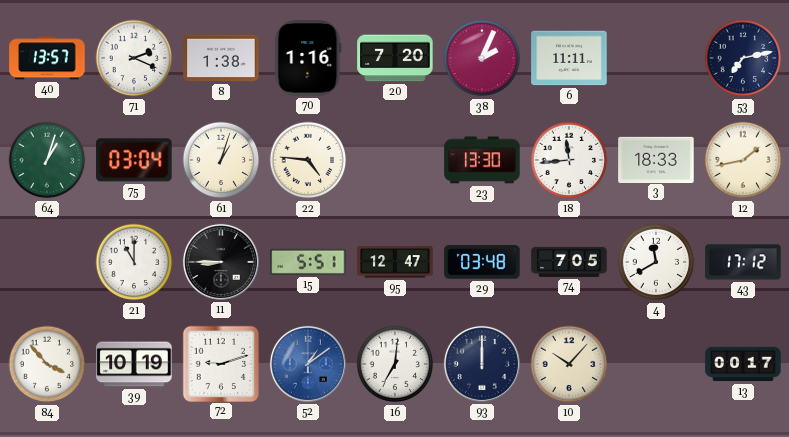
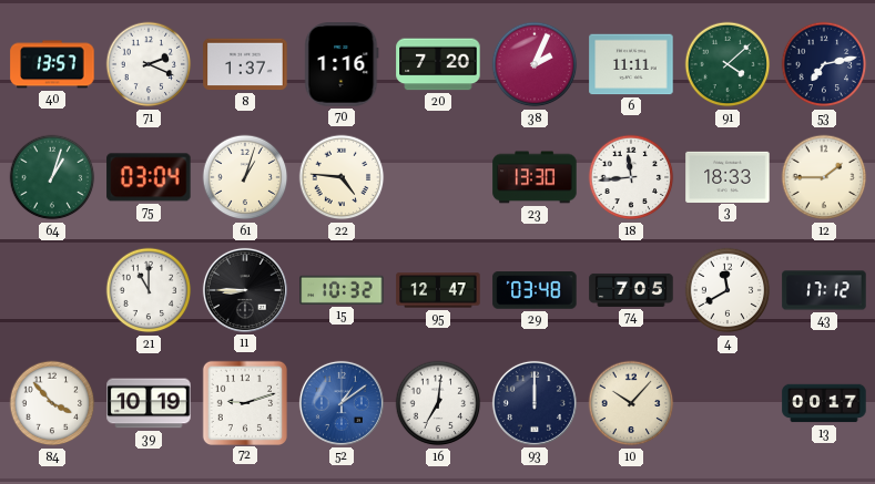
8: 1:38 -> 1:37 (245, 64)
91: none -> 4:08 (728, 64)
12: 1:43 -> 1:45 (824, 177)
15: 5:51 -> 10:32 (342, 290)
